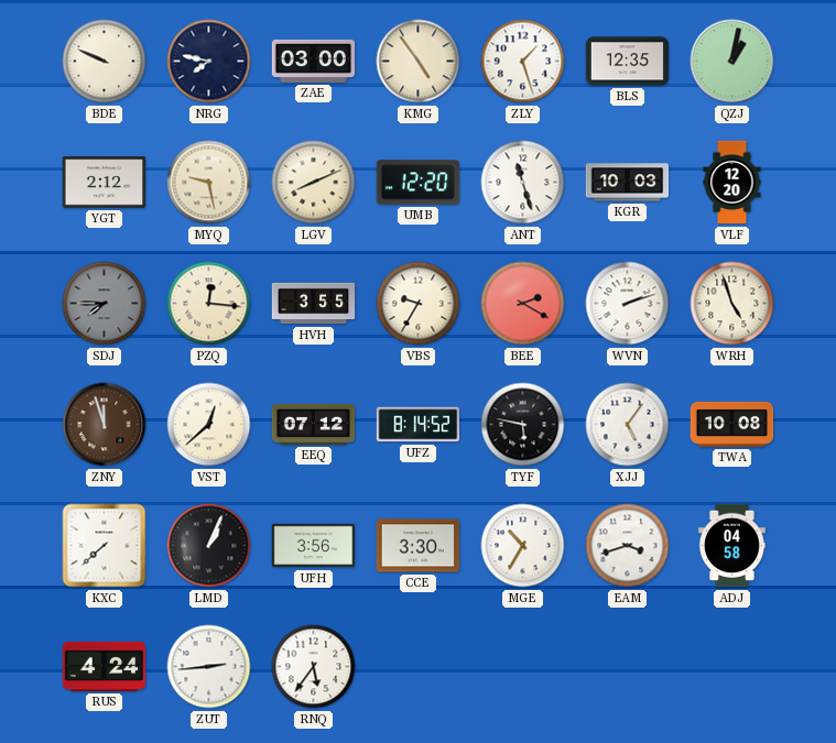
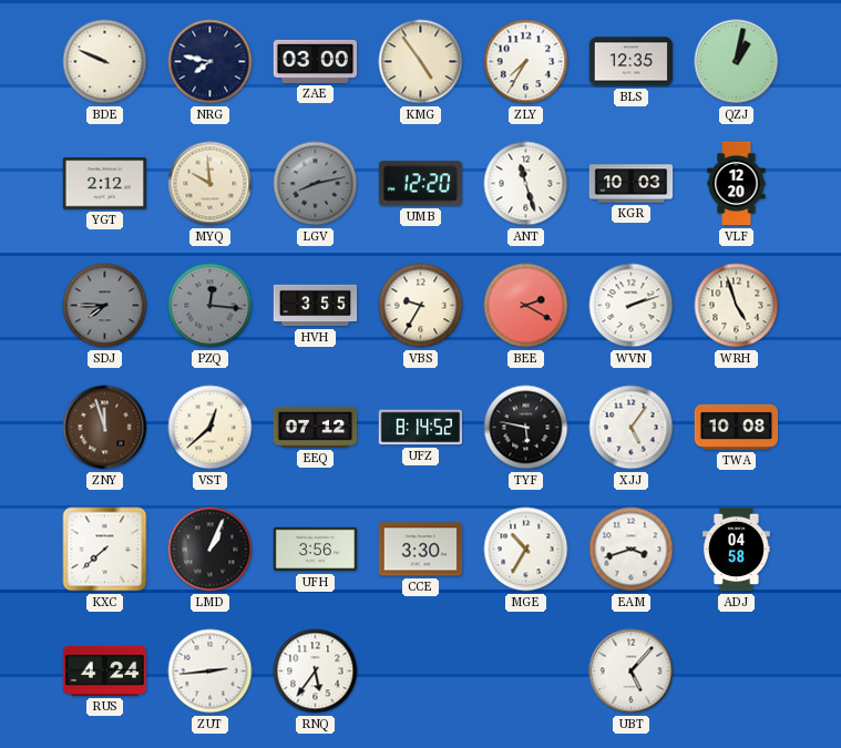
ZLY: 1:27 -> 7:35 (526, 62)
MYQ: 9:28 -> 9:59 (211, 184)
LGV: 8:11 -> 8:13 (316, 184)
LGV dial: cream -> grey (316, 184)
PZQ dial: cream -> grey (211, 306)
UBT: none -> 5:07 (632, 672)
